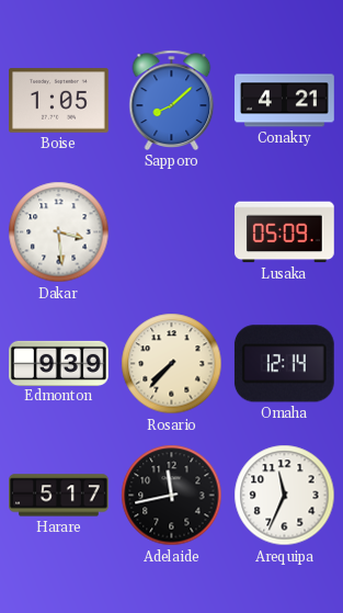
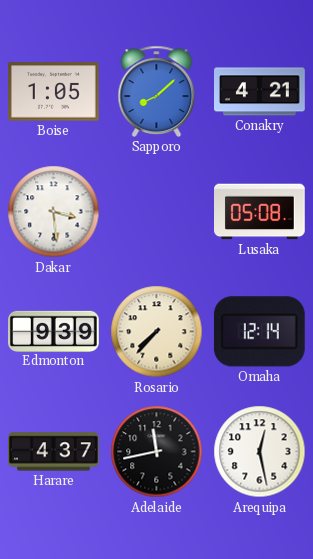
Lusaka: 05:09 -> 05:08 (260, 212)
Harare: 5:17 -> 4:37 (54, 452)
Arequipa: 11:34 -> 12:28 (260, 452)
